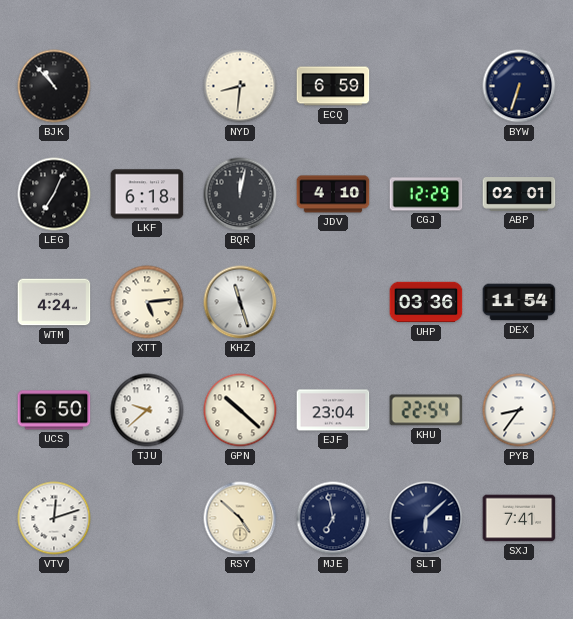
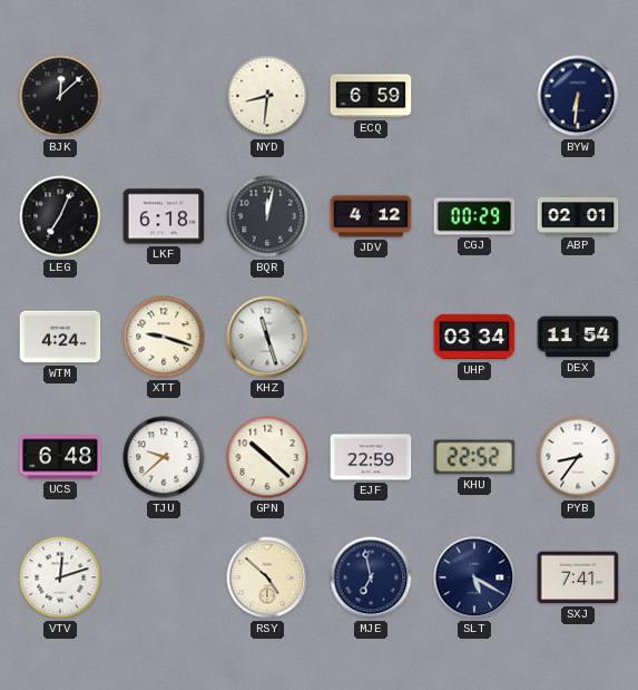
BJK: 10:53 -> 12:08 (60, 96)
BYW: 6:33 -> 6:31 (578, 96)
JDV: 4:10 -> 4:12 (371, 216)
CGJ: 12:29 -> 00:29 (474, 216)
XTT: 5:14 -> 9:18 (164, 337)
UHP: 03:36 -> 03:34 (474, 337)
UCS: 6:50 -> 6:48 (60, 457)
EJF: 23:04 -> 22:59 (371, 457)
KHU: 22:54 -> 22:52 (474, 457)
SLT: 6:08 -> 5:20 (474, 577)
